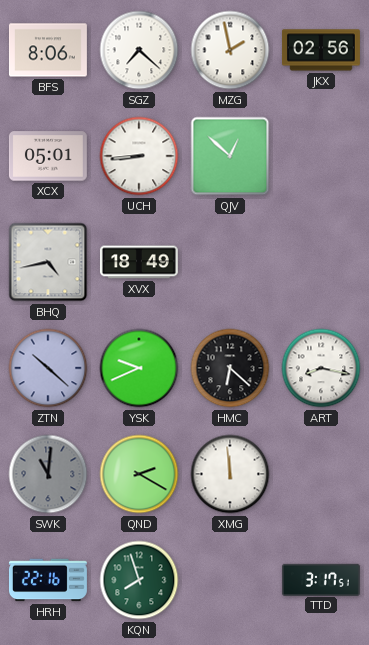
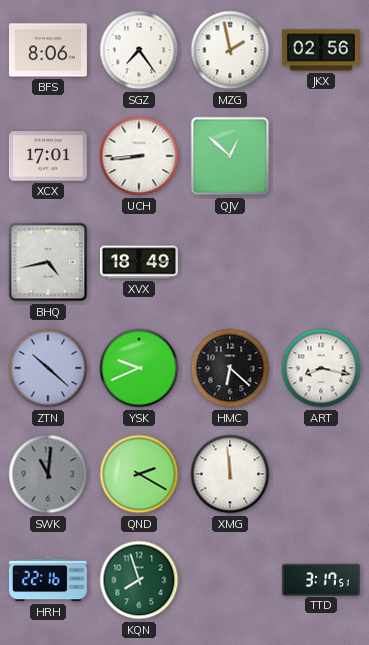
SGZ: 7:22 -> 7:24 (139, 50)
XCX: 05:01 -> 17:01 (48, 156)
